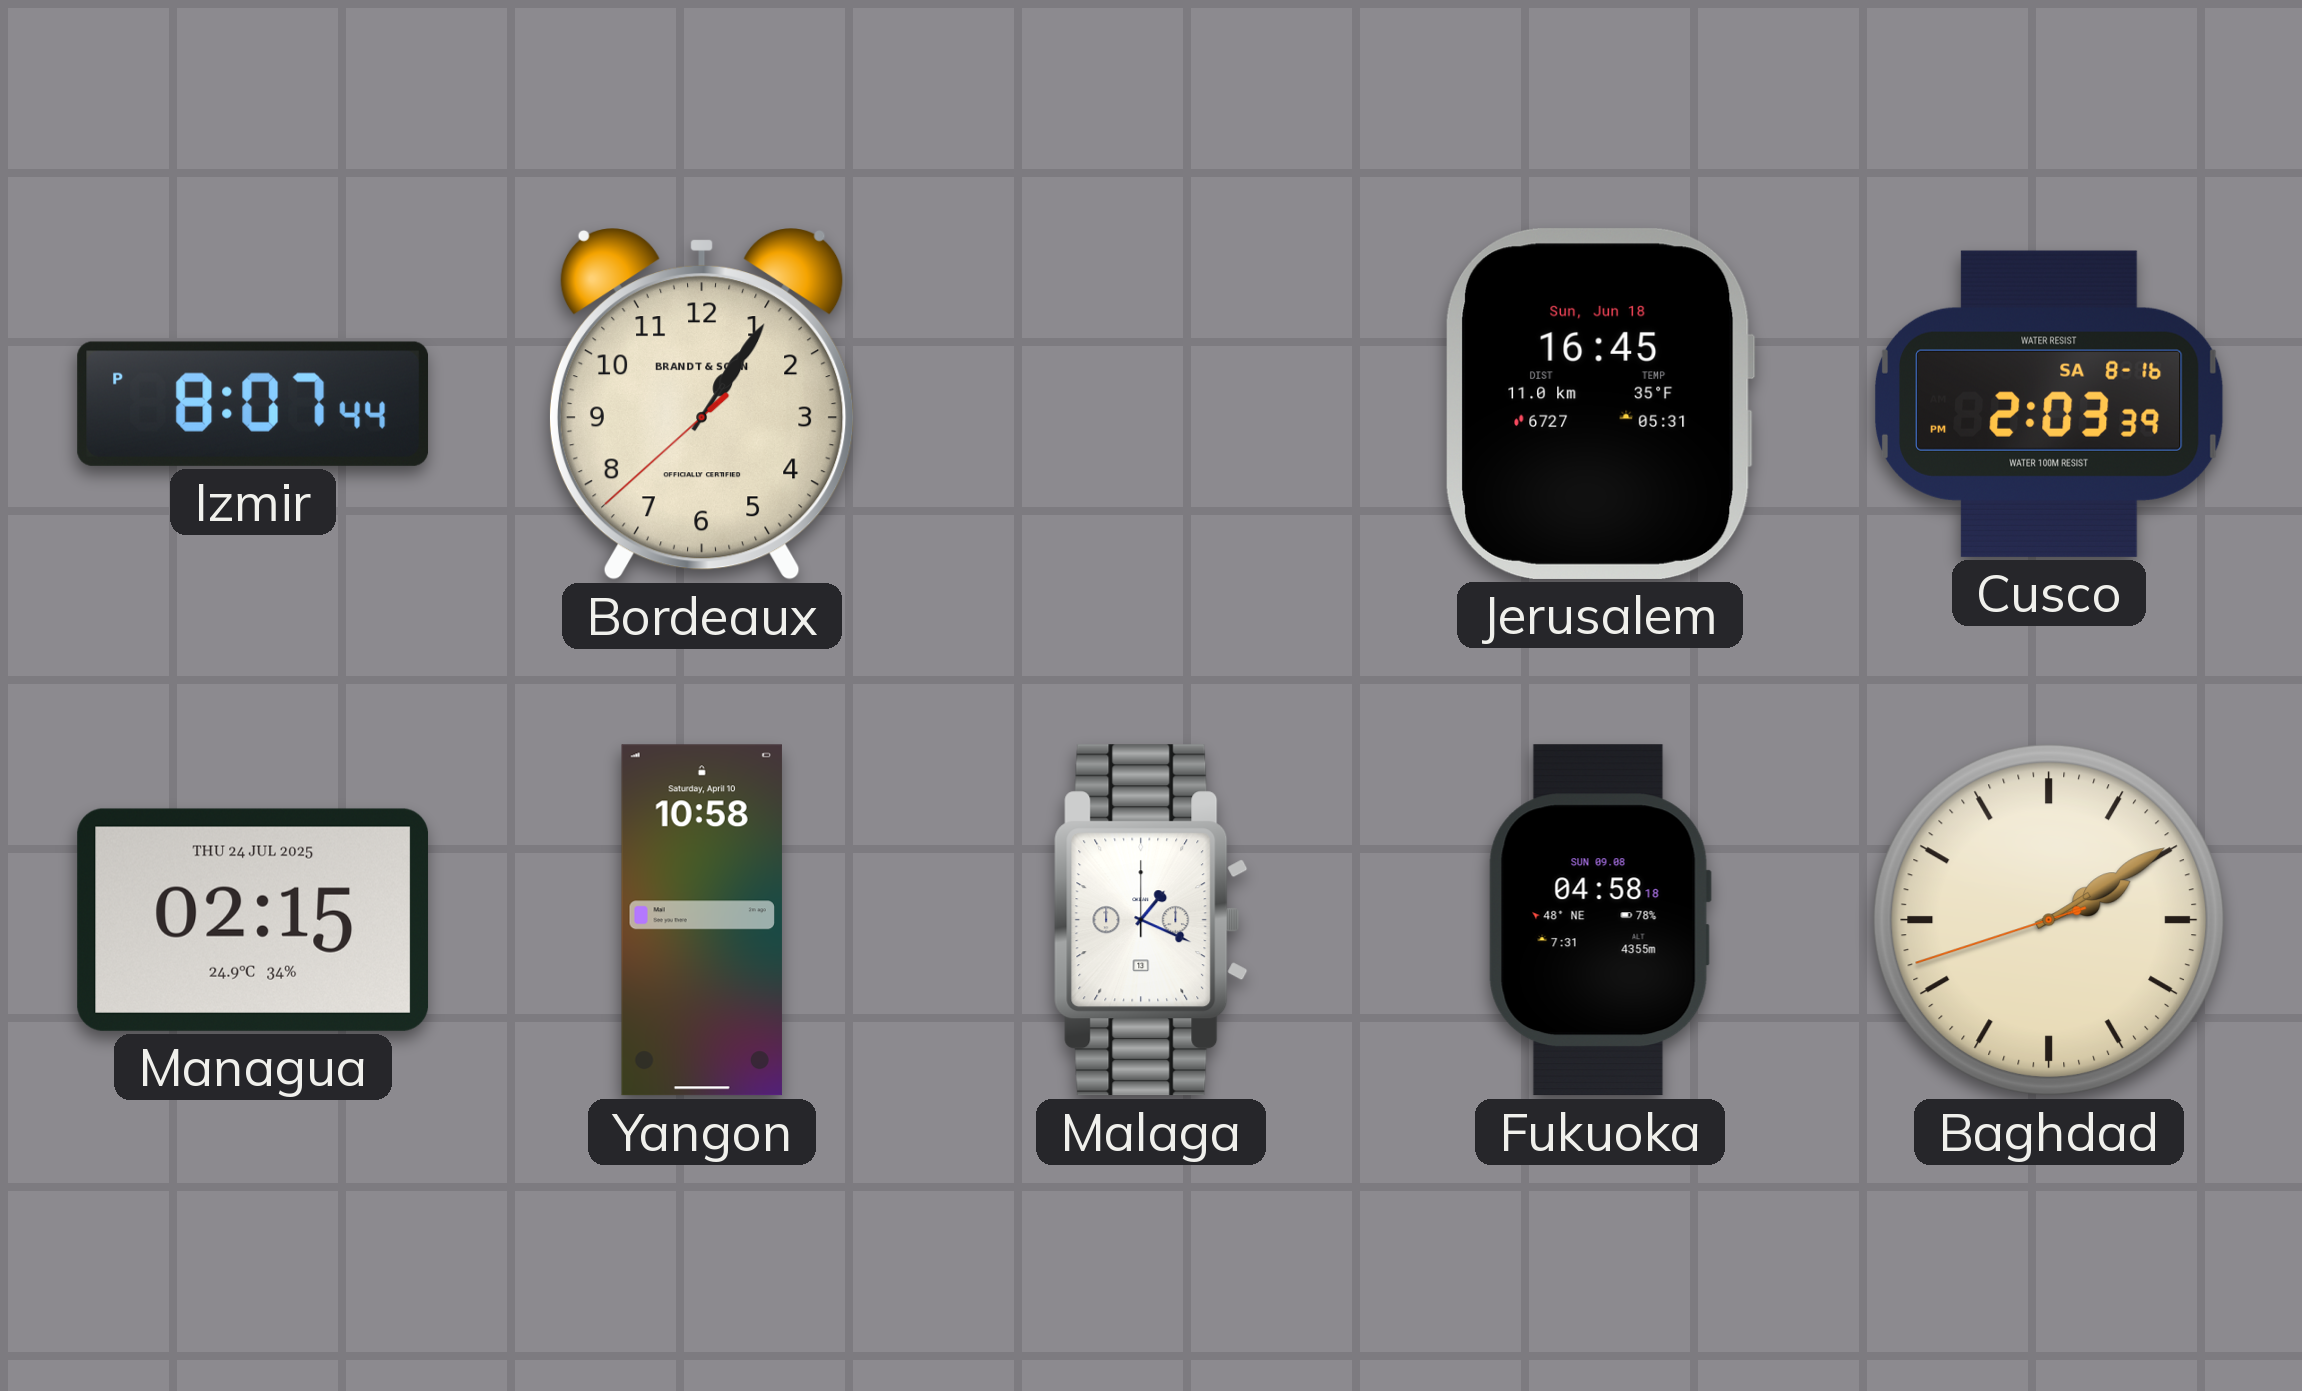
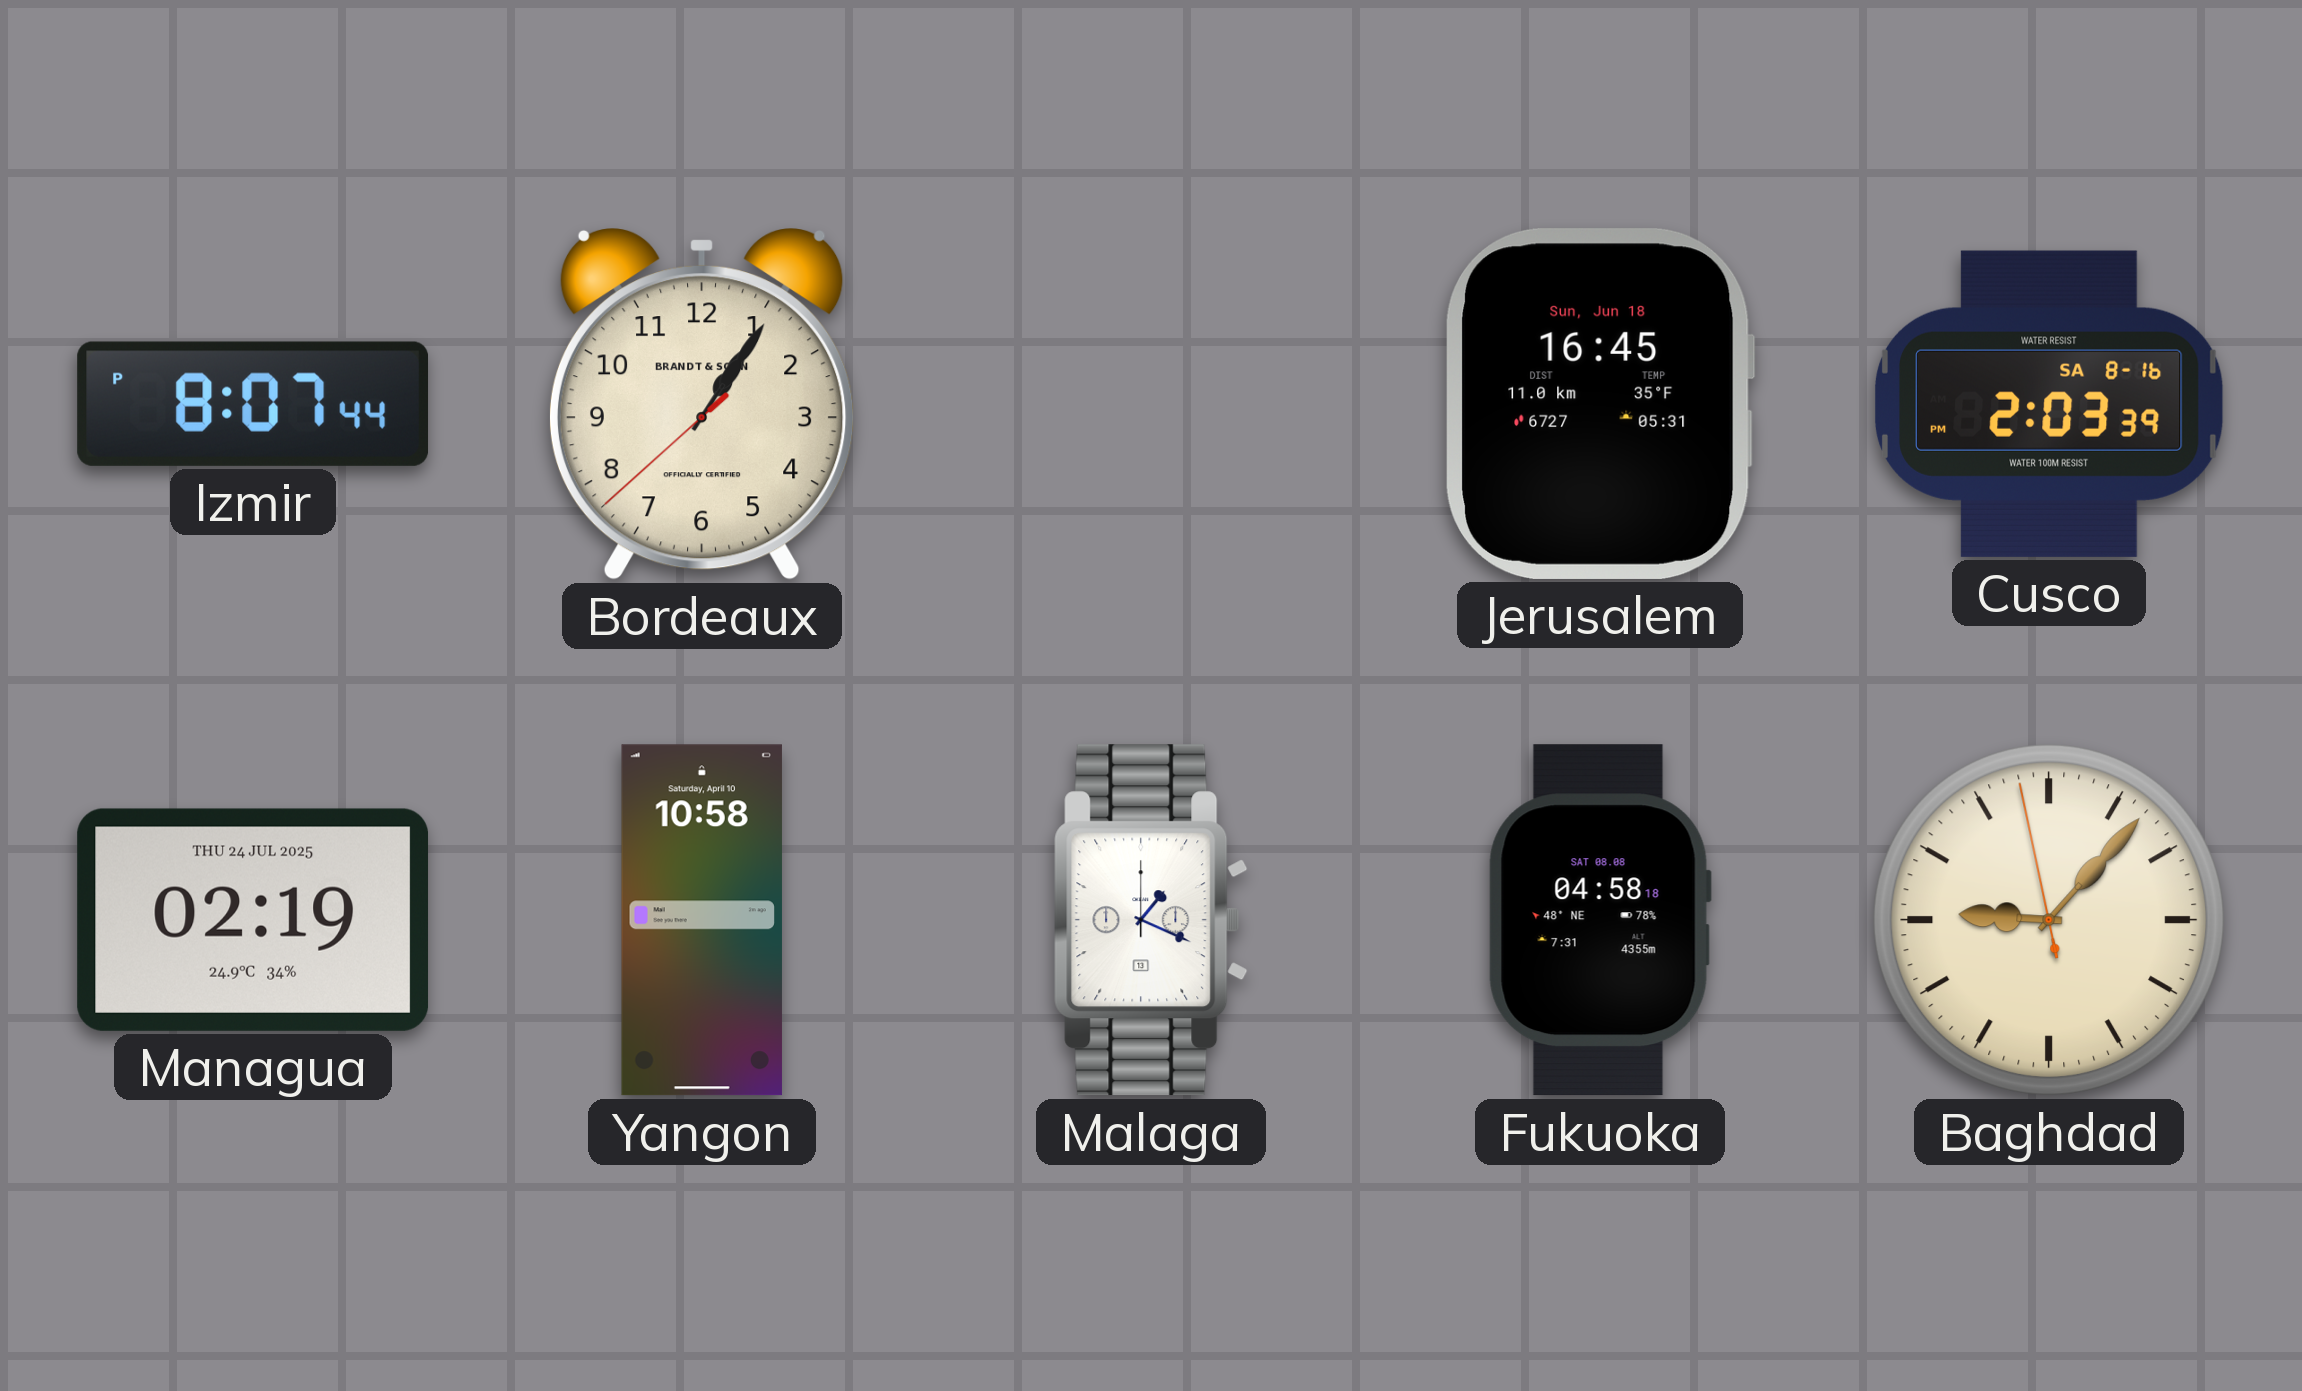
Managua: 02:15 -> 02:19 (253, 920)
Fukuoka date: SUN 09.08 -> SAT 08.08 (1600, 920)
Baghdad: 2:09 -> 9:06 (2049, 920)
